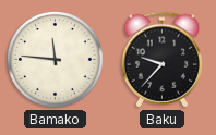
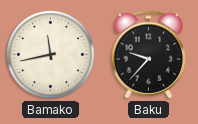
Bamako: 11:46 -> 11:43 (51, 55)
